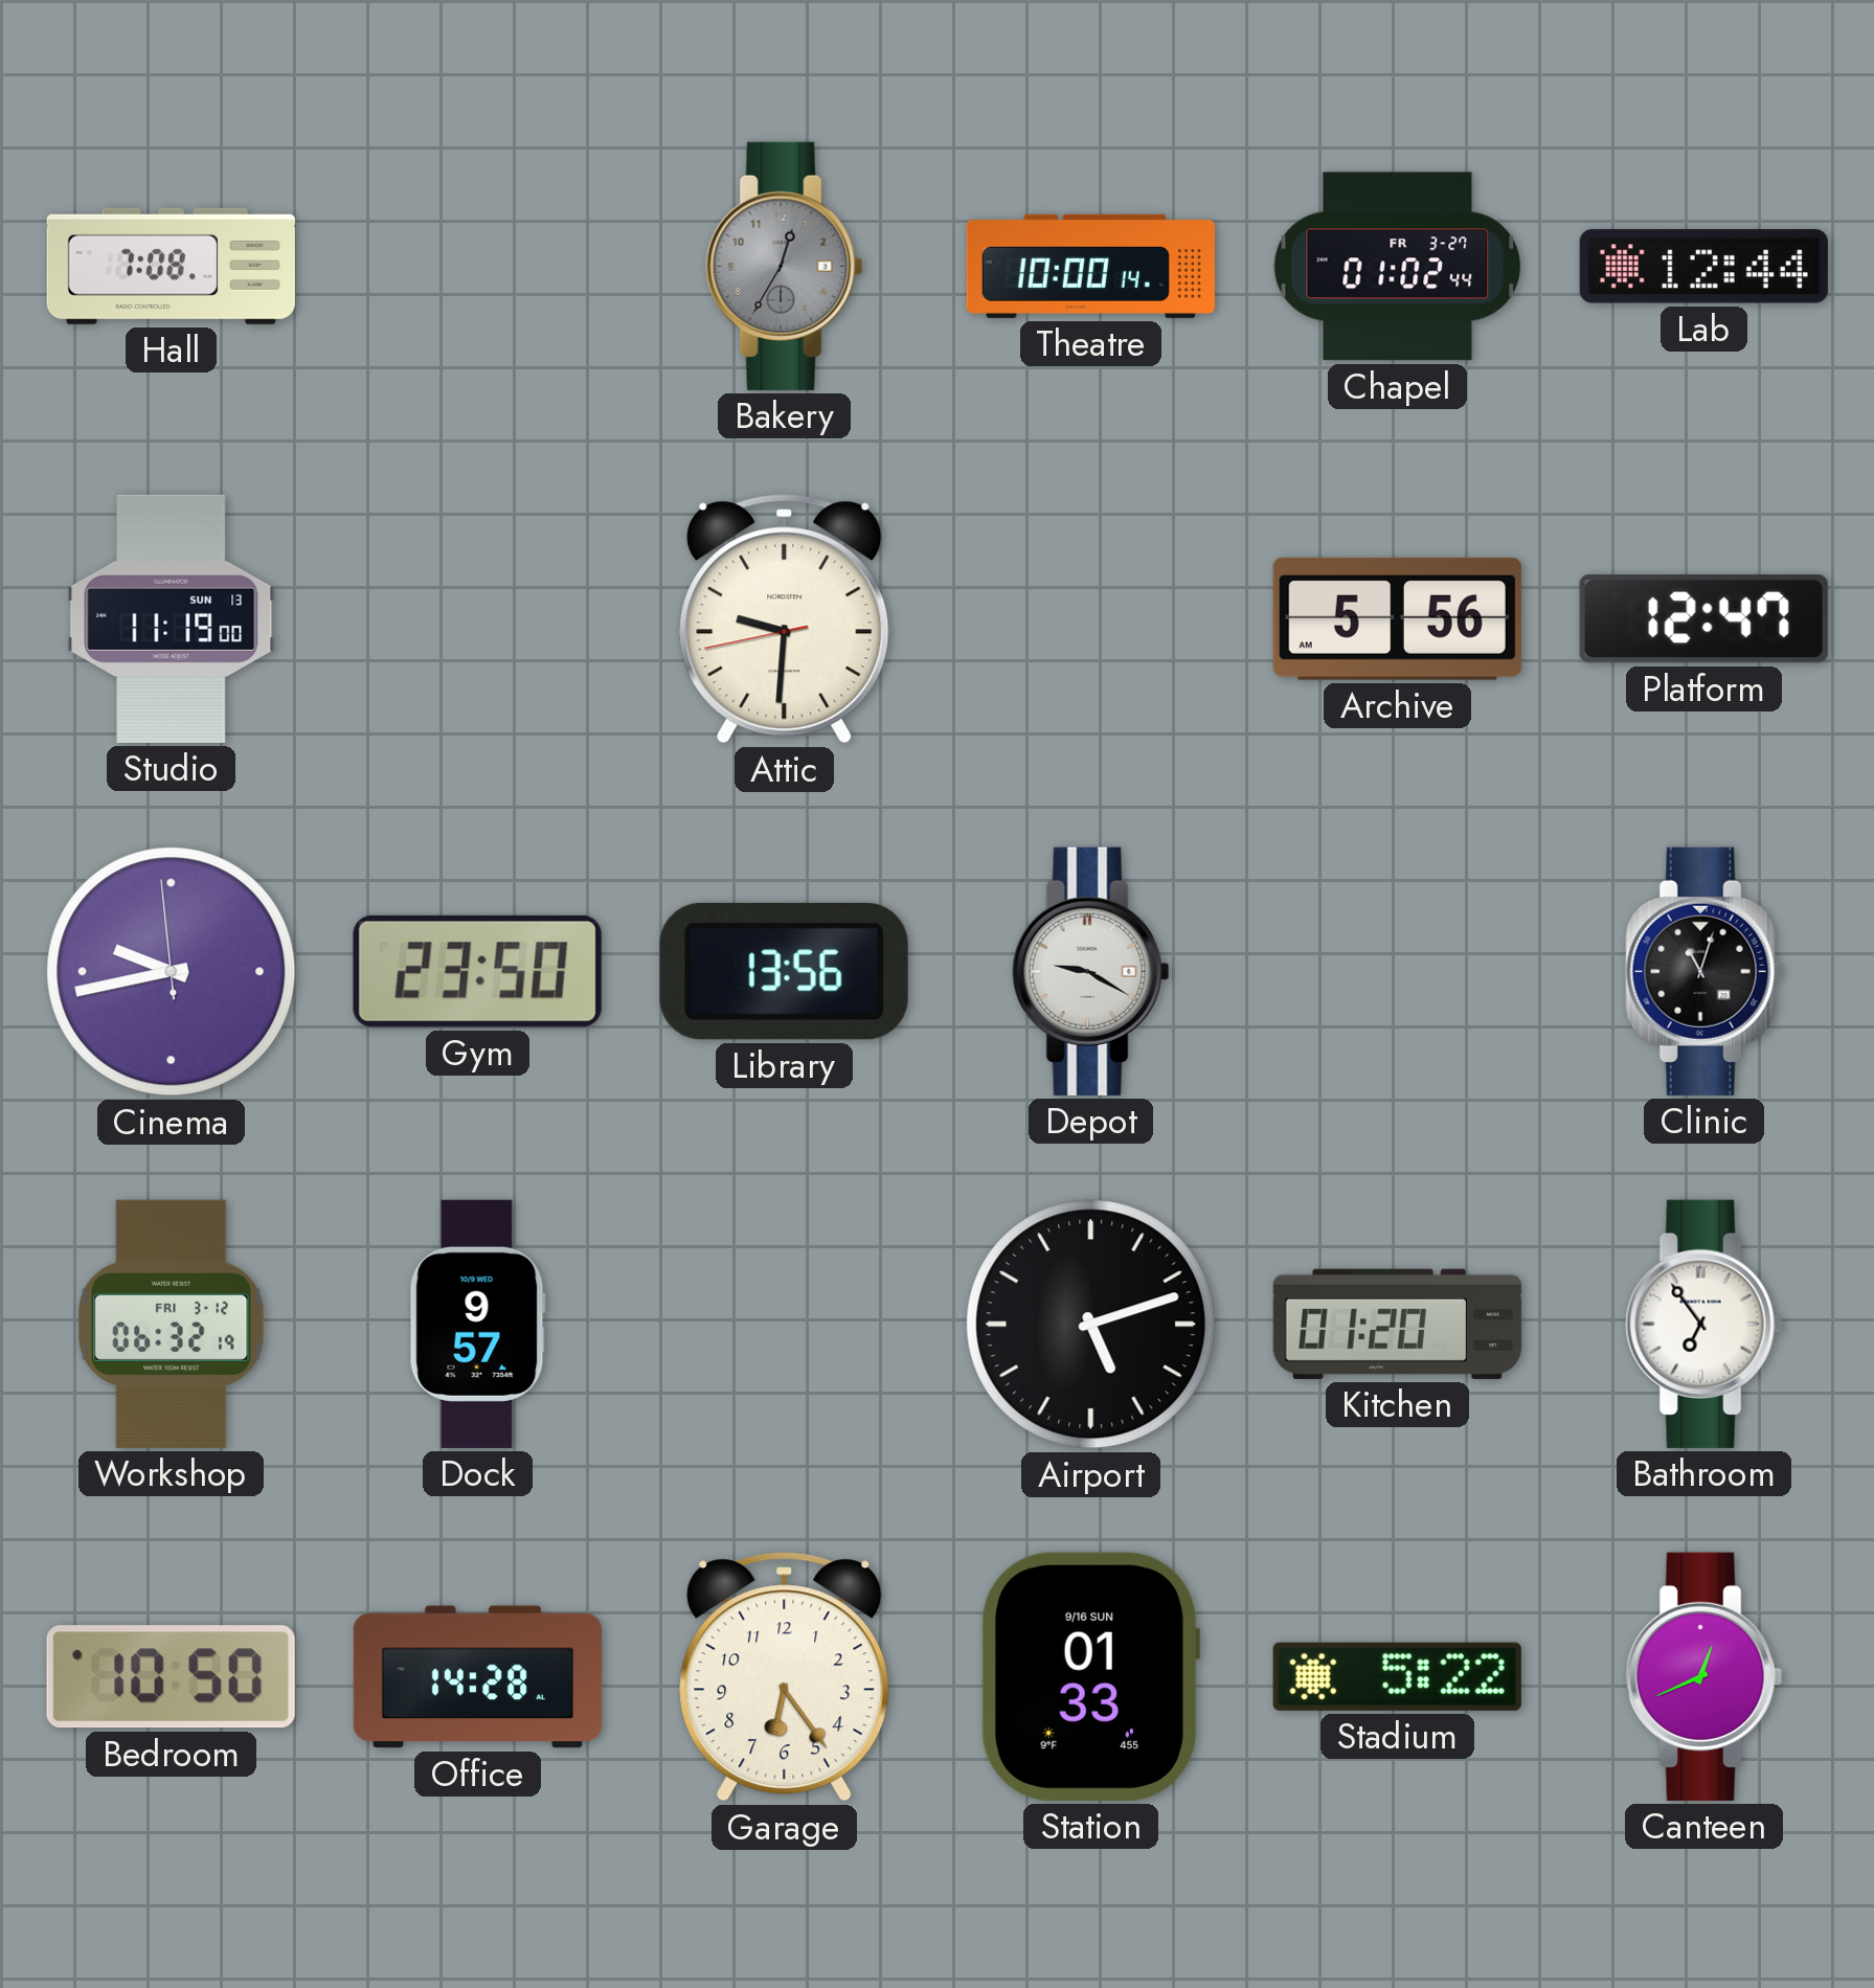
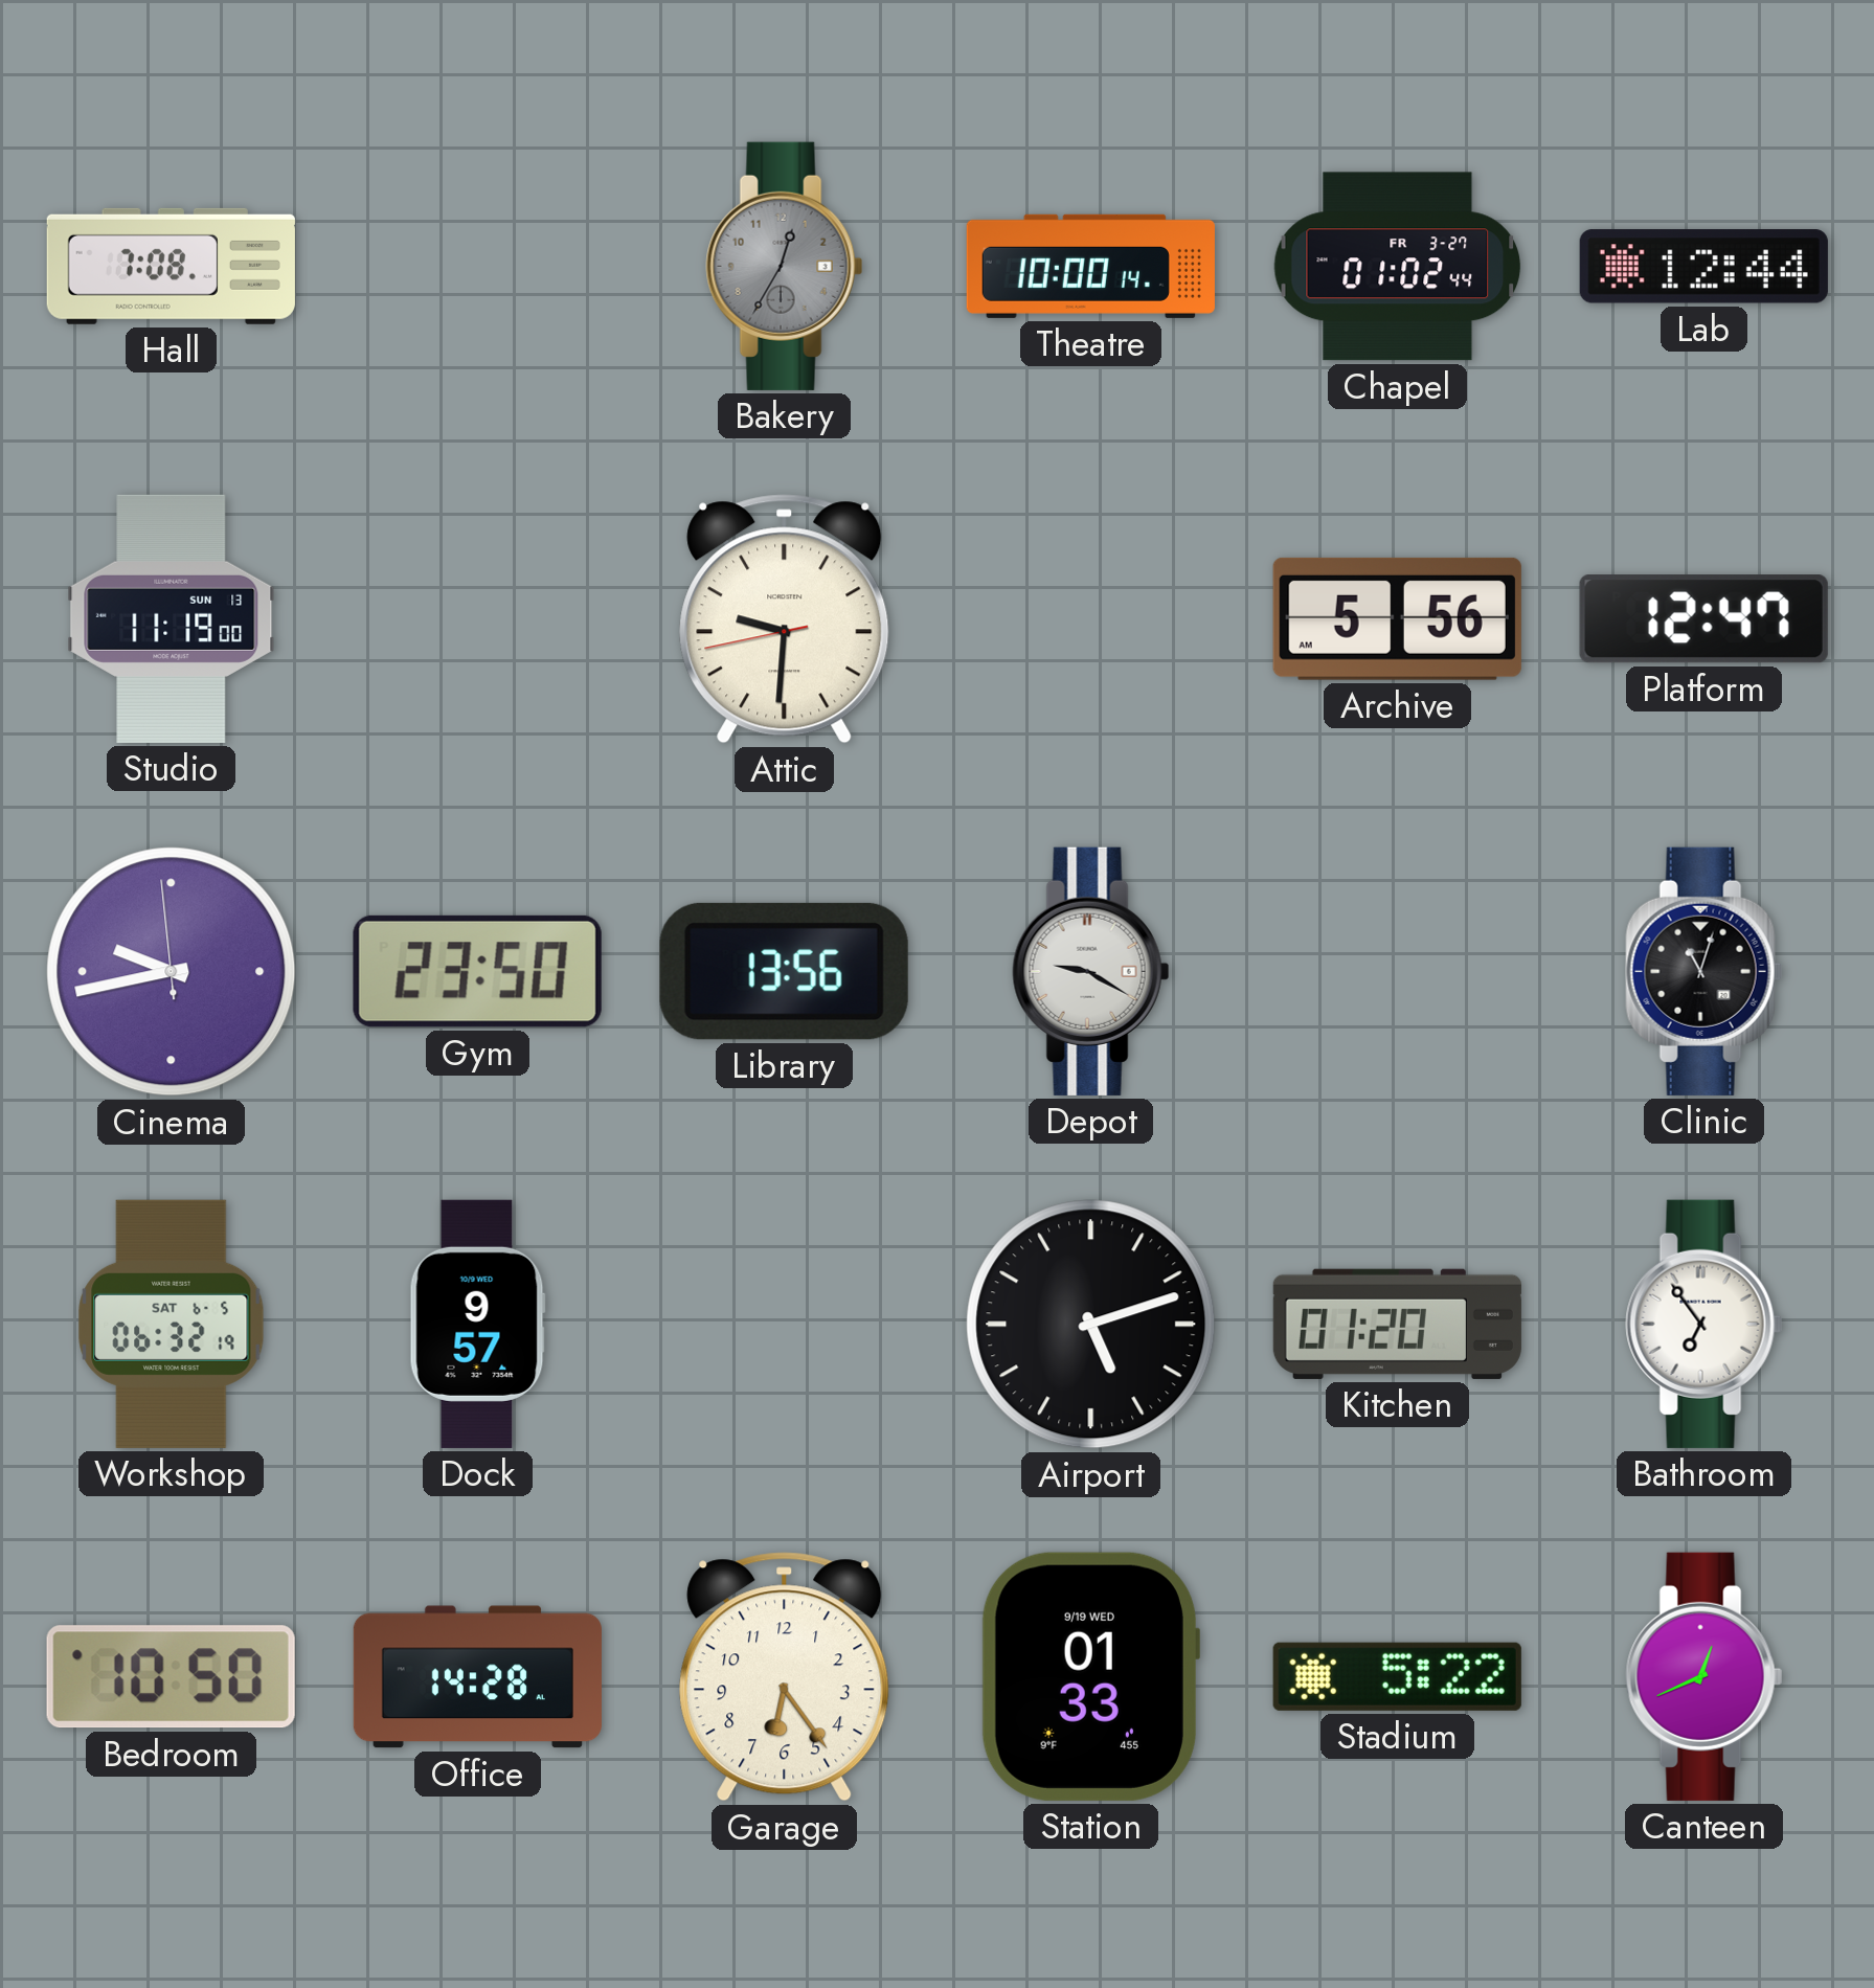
Workshop date: FRI 3-12 -> SAT 6-5 (172, 1324)
Station date: 9/16 SUN -> 9/19 WED (1090, 1676)
